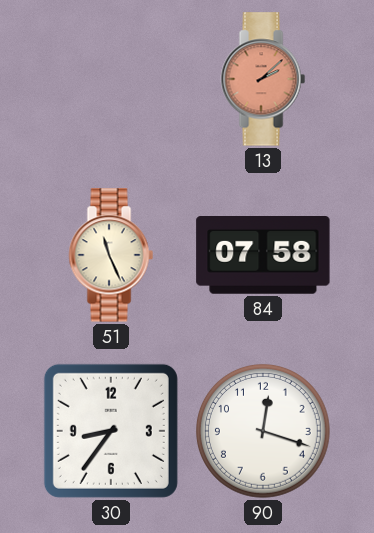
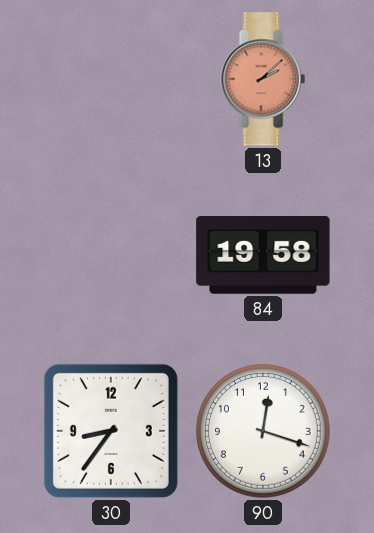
51: 11:26 -> none (111, 255)
84: 07:58 -> 19:58 (263, 256)
